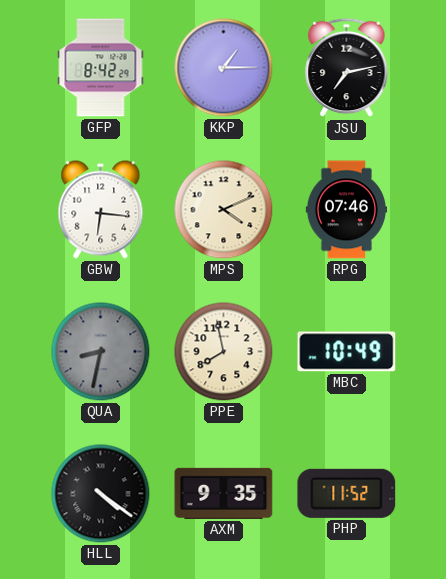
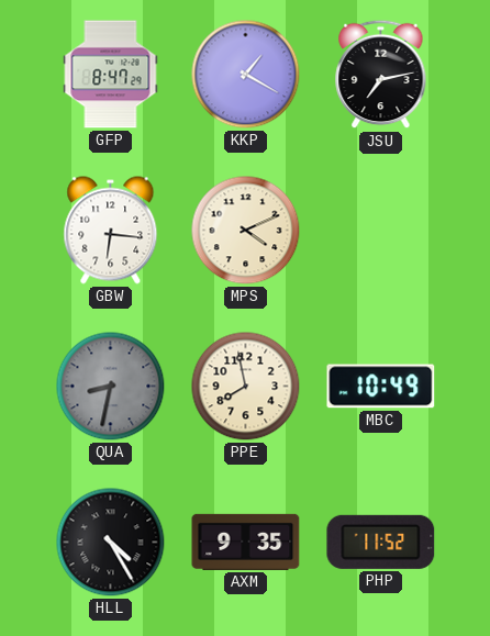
GFP: 8:42 -> 8:47 (111, 75)
KKP: 1:15 -> 1:20 (246, 75)
RPG: 07:46 -> none (346, 210)
HLL: 4:21 -> 4:25 (111, 543)
